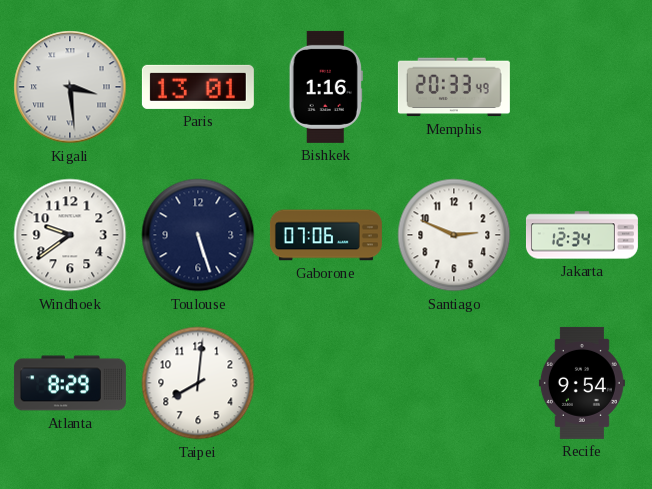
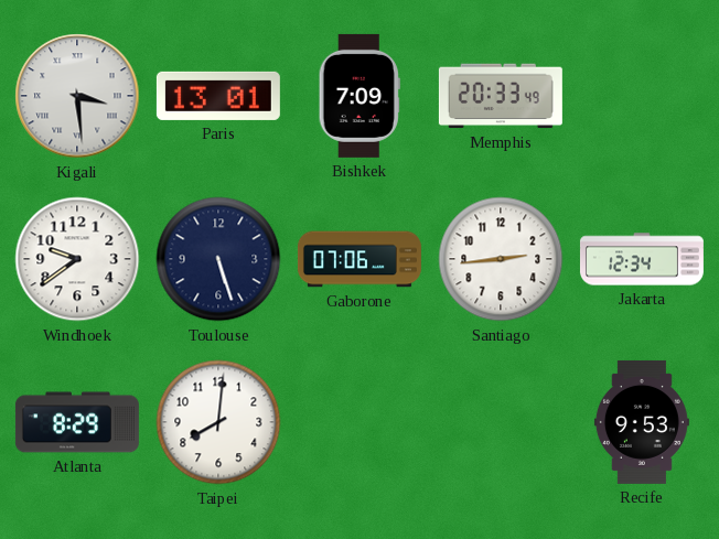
Bishkek: 1:16 -> 7:09 (359, 96)
Santiago: 2:49 -> 2:44 (501, 259)
Recife: 9:54 -> 9:53 (642, 422)
